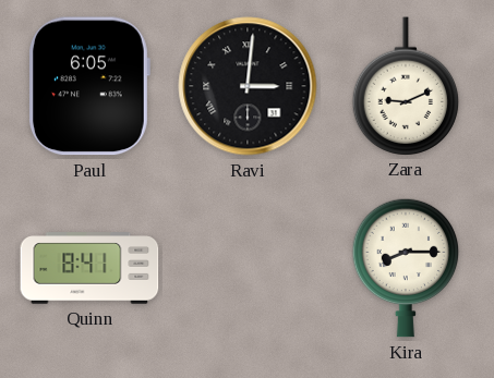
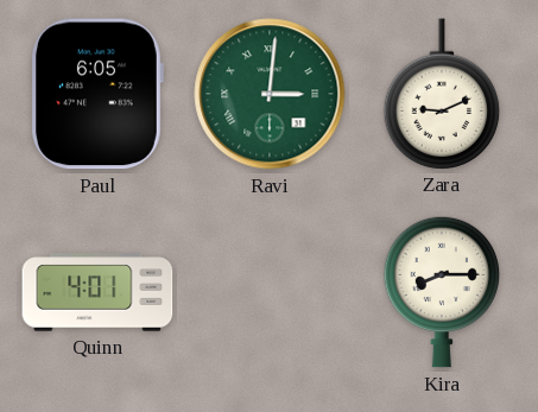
Ravi dial: black -> green (270, 94)
Quinn: 8:41 -> 4:01 (97, 292)
